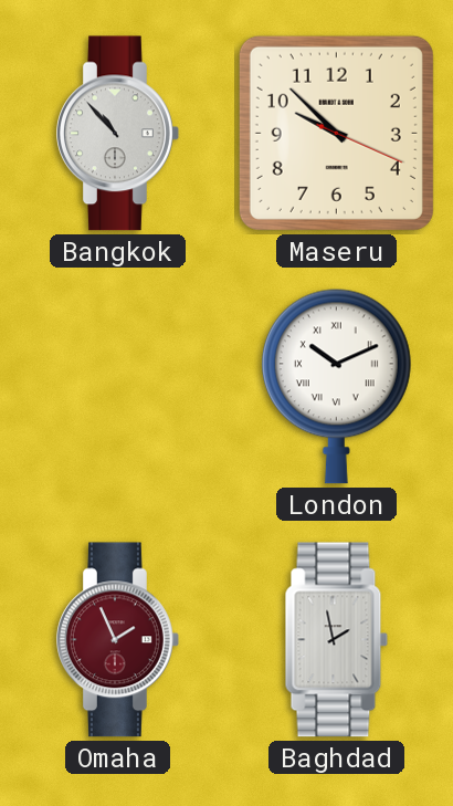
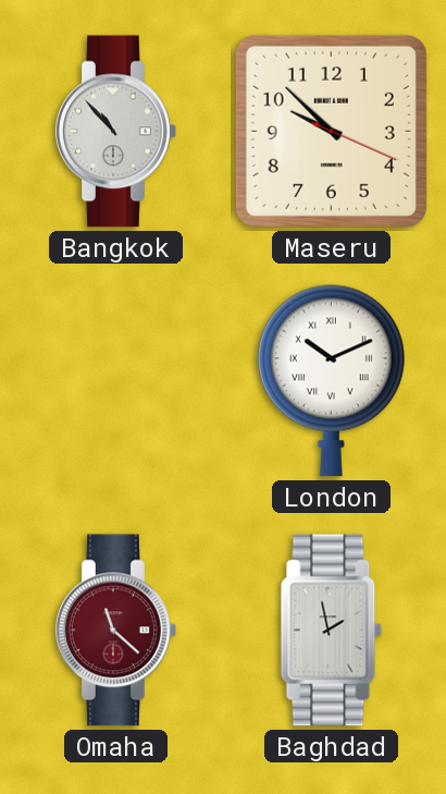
Omaha: 1:56 -> 11:22 (116, 631)
